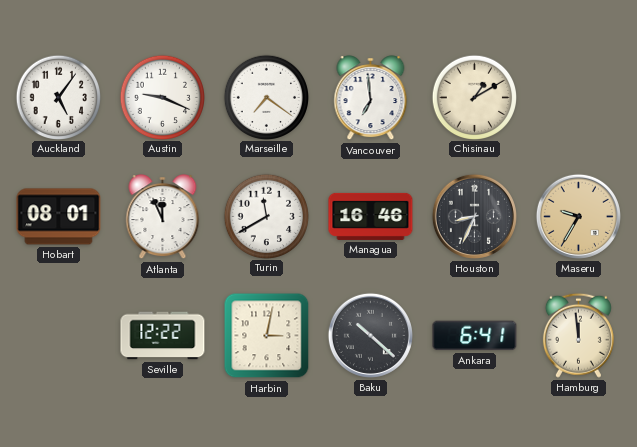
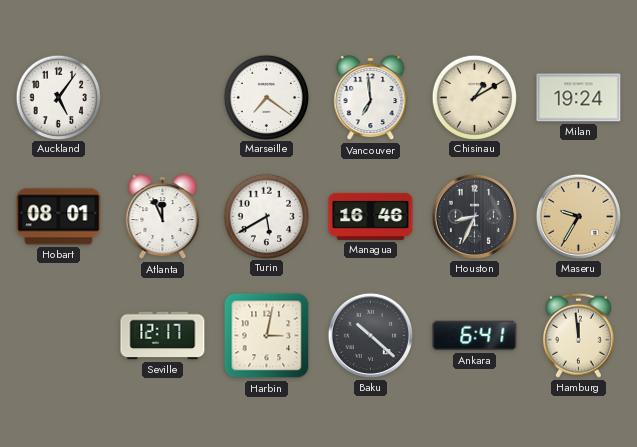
Austin: 9:19 -> none (162, 97)
Milan: none -> 19:24 (579, 98)
Turin: 11:40 -> 5:40 (266, 216)
Seville: 12:22 -> 12:17 (163, 336)
